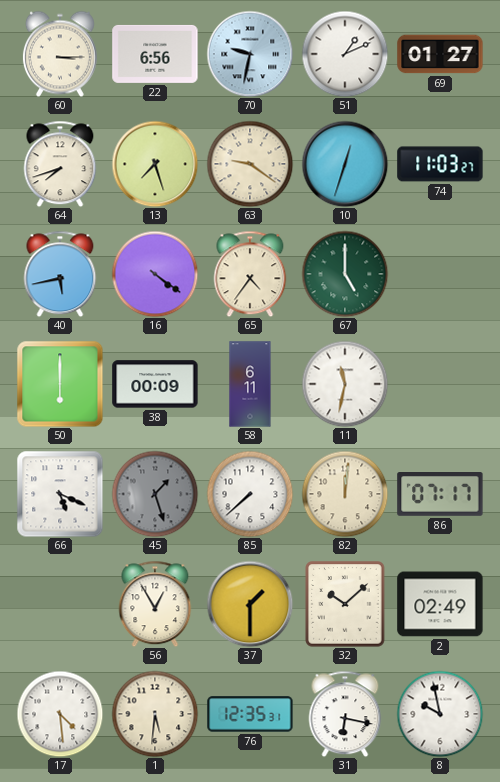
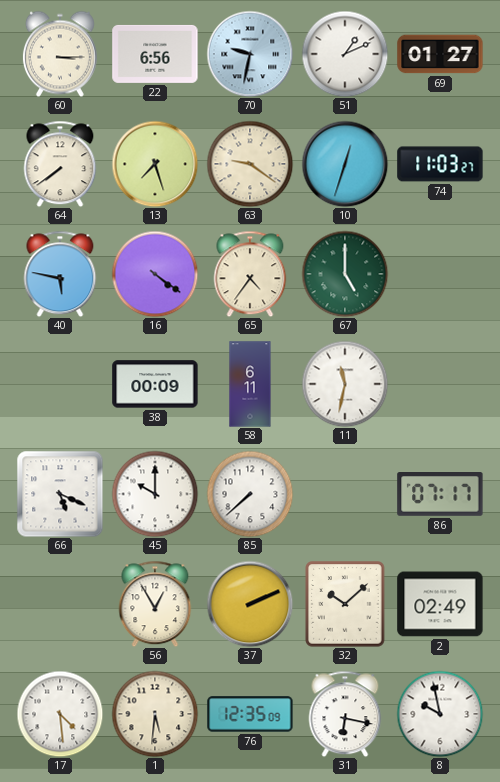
64: 7:42 -> 7:39 (60, 164)
40: 5:43 -> 5:47 (60, 274)
50: 6:00 -> none (60, 384)
45: 1:27 -> 10:00 (155, 494)
45 dial: grey -> white (155, 494)
82: 12:01 -> none (345, 494)
37: 1:30 -> 2:11 (250, 604)
76: 12:35:31 -> 12:35:09 (250, 714)
